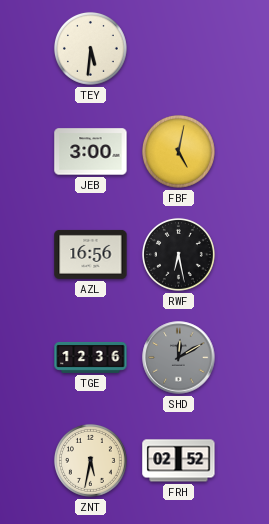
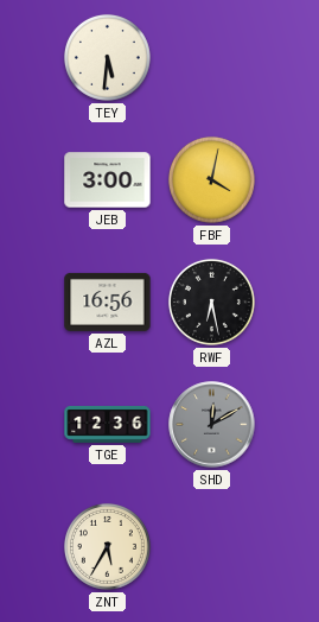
FBF: 5:02 -> 4:02 (211, 179)
ZNT: 5:32 -> 5:35 (107, 546)
FRH: 02:52 -> none (179, 461)
